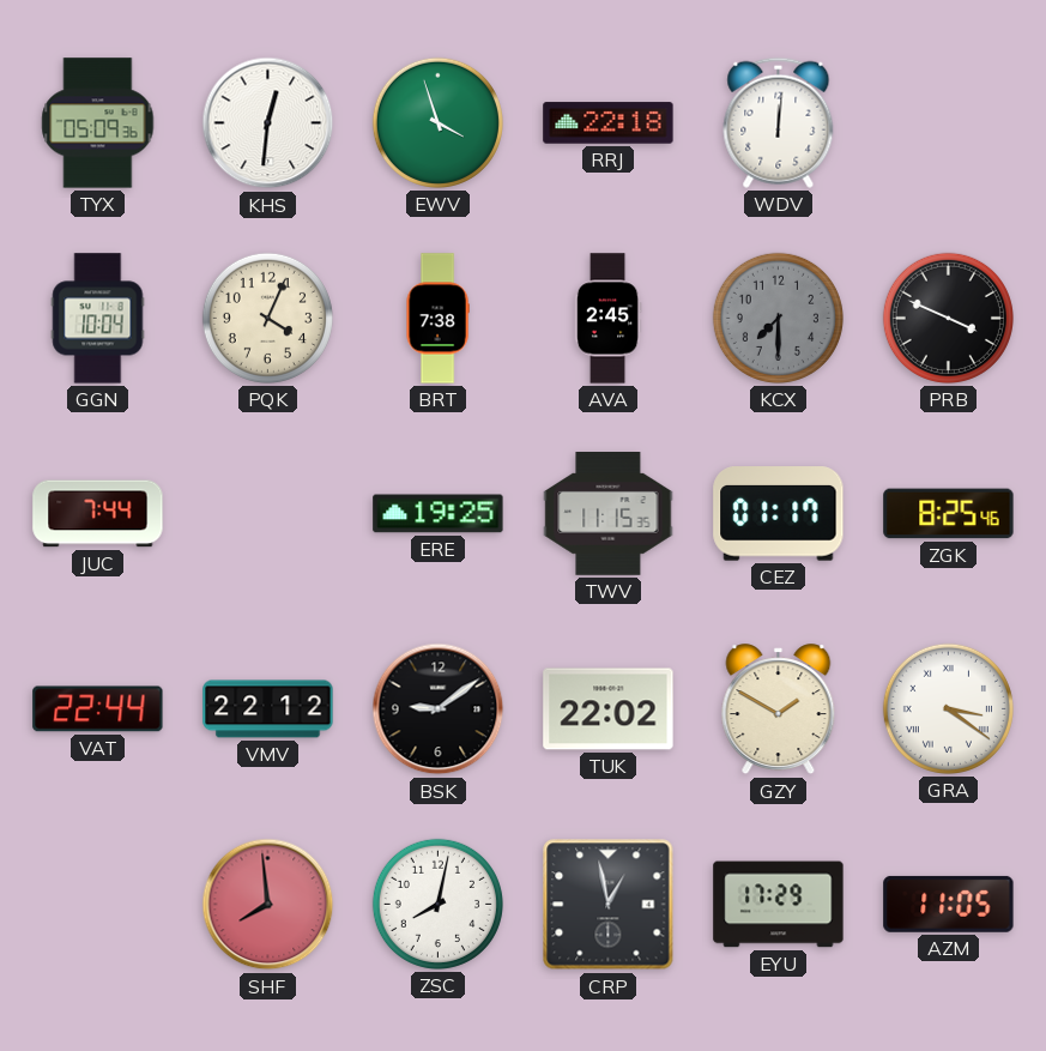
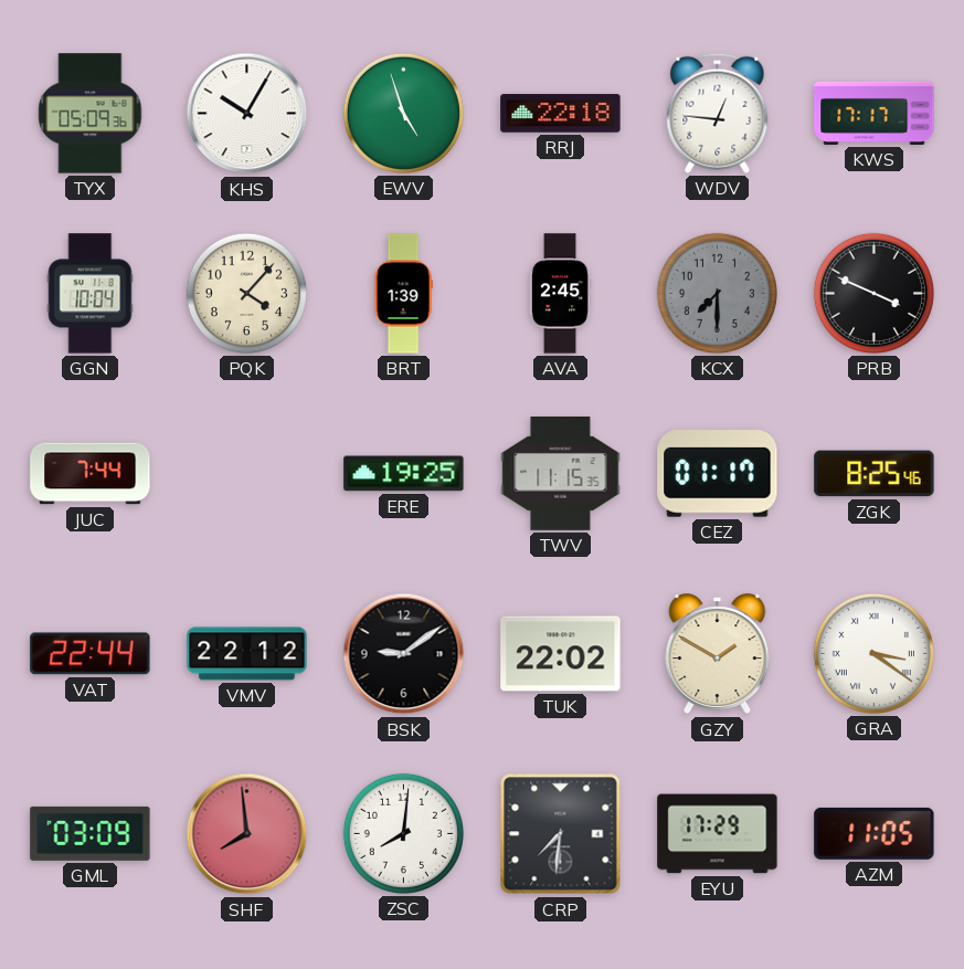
KHS: 12:31 -> 10:05 (247, 114)
EWV: 3:57 -> 4:57 (403, 113)
WDV: 12:01 -> 12:46 (718, 113)
KWS: none -> 17:17 (875, 113)
PQK: 4:04 -> 4:07 (246, 293)
BRT: 7:38 -> 1:39 (403, 294)
GML: none -> 03:09 (91, 833)
ZSC: 8:02 -> 8:01 (403, 833)
CRP: 12:58 -> 7:31 (561, 834)
